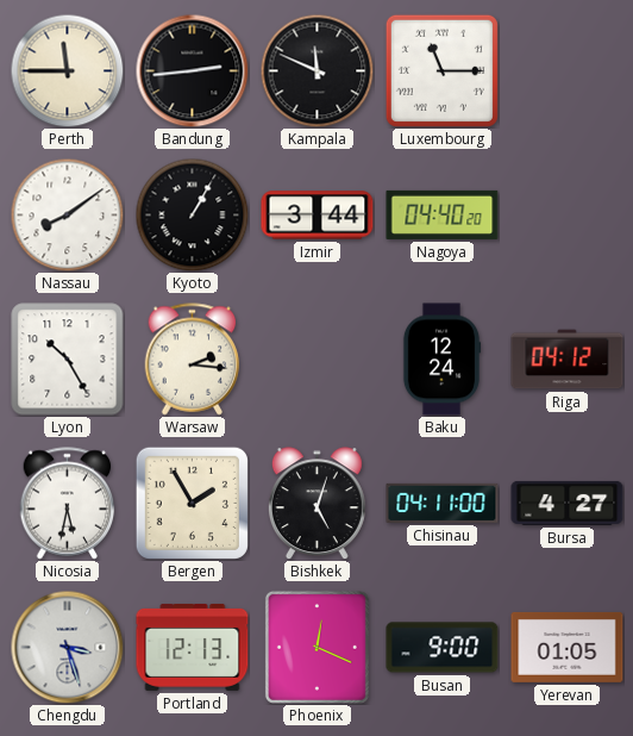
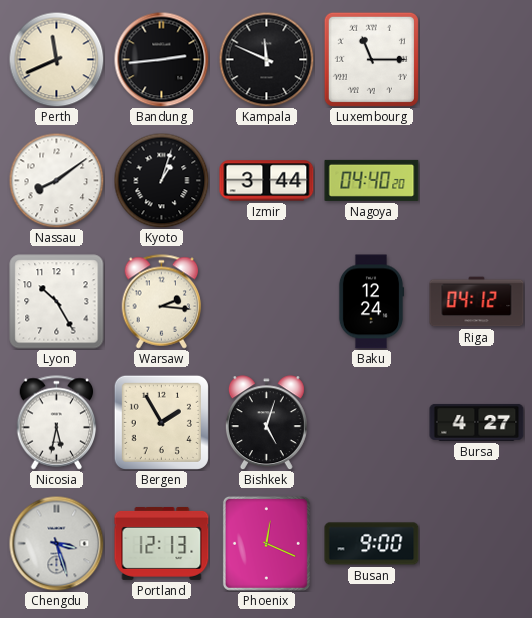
Perth: 11:45 -> 11:41 (56, 59)
Kyoto: 1:05 -> 1:03 (161, 180)
Chisinau: 04:11 -> none (443, 503)
Yerevan: 01:05 -> none (568, 647)
